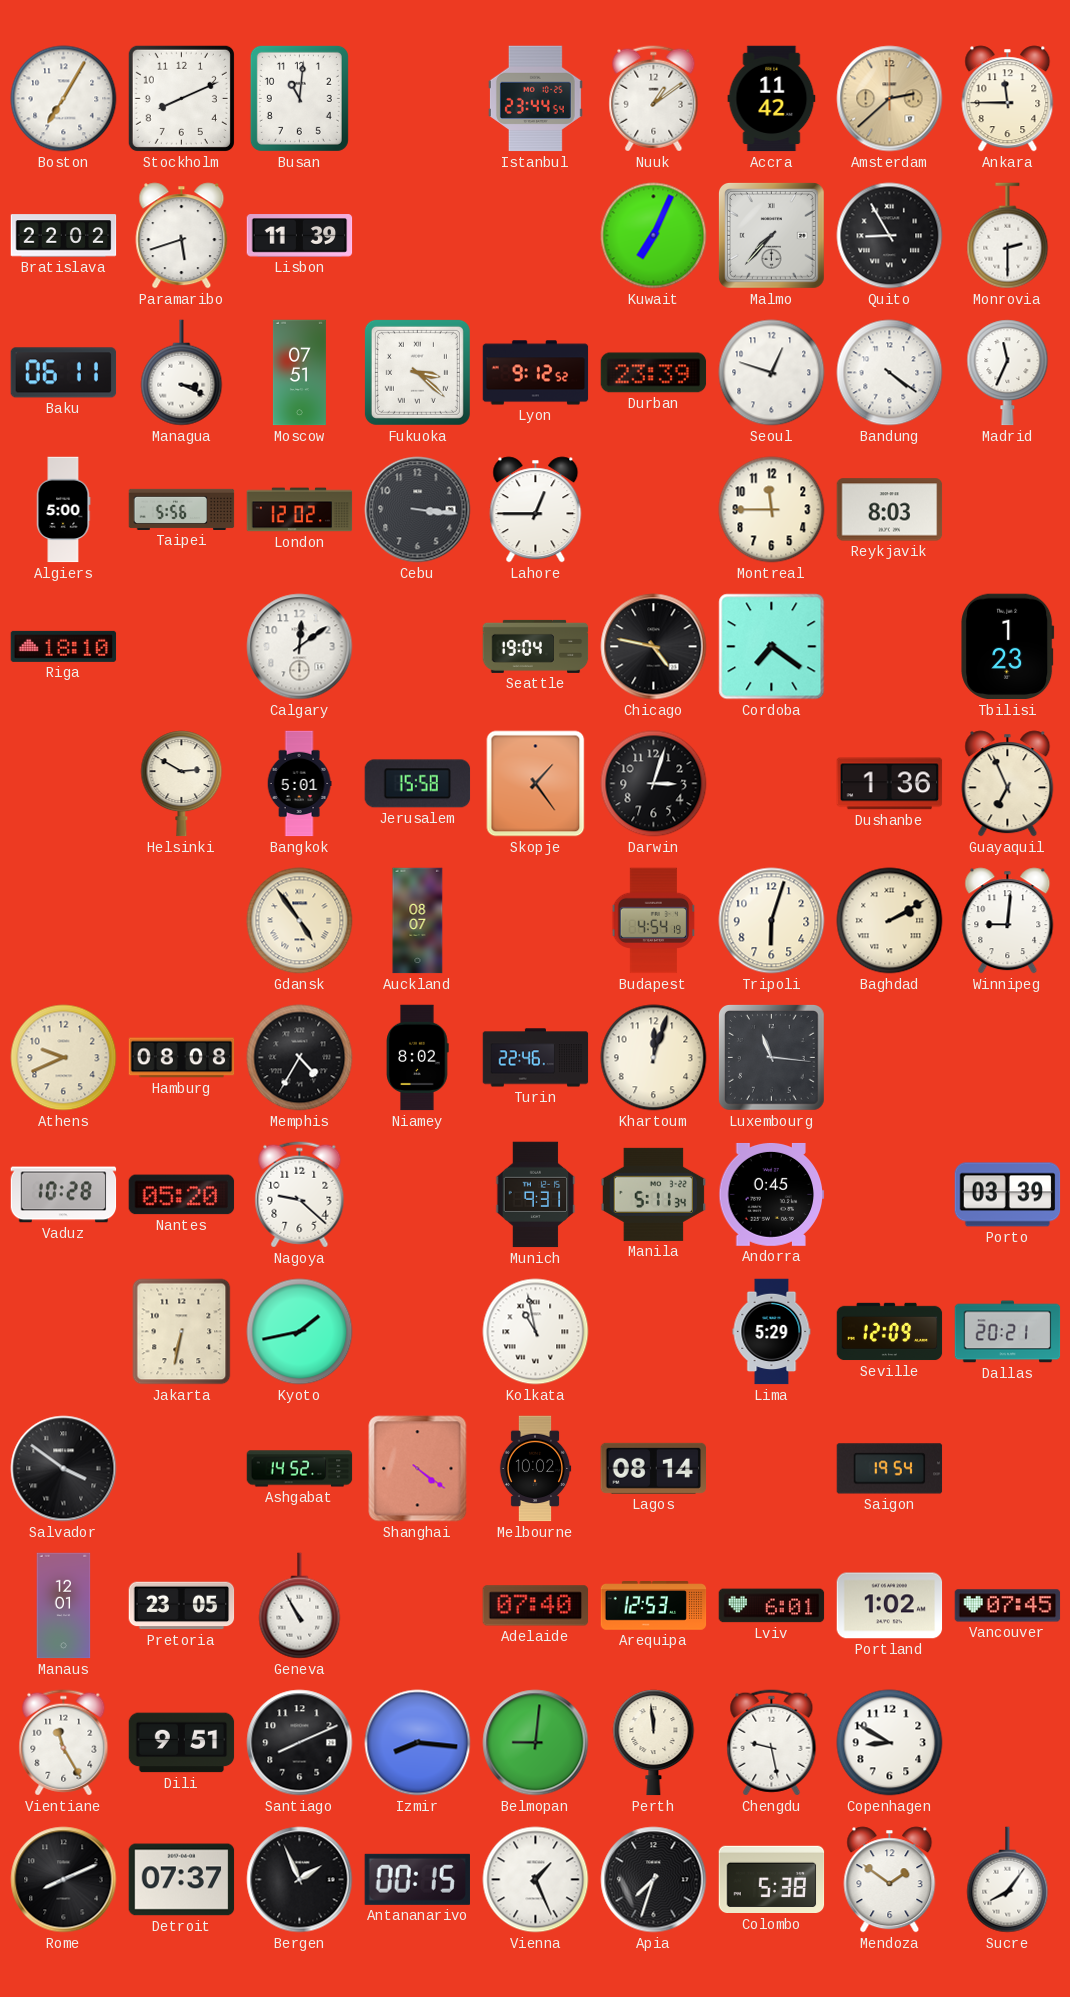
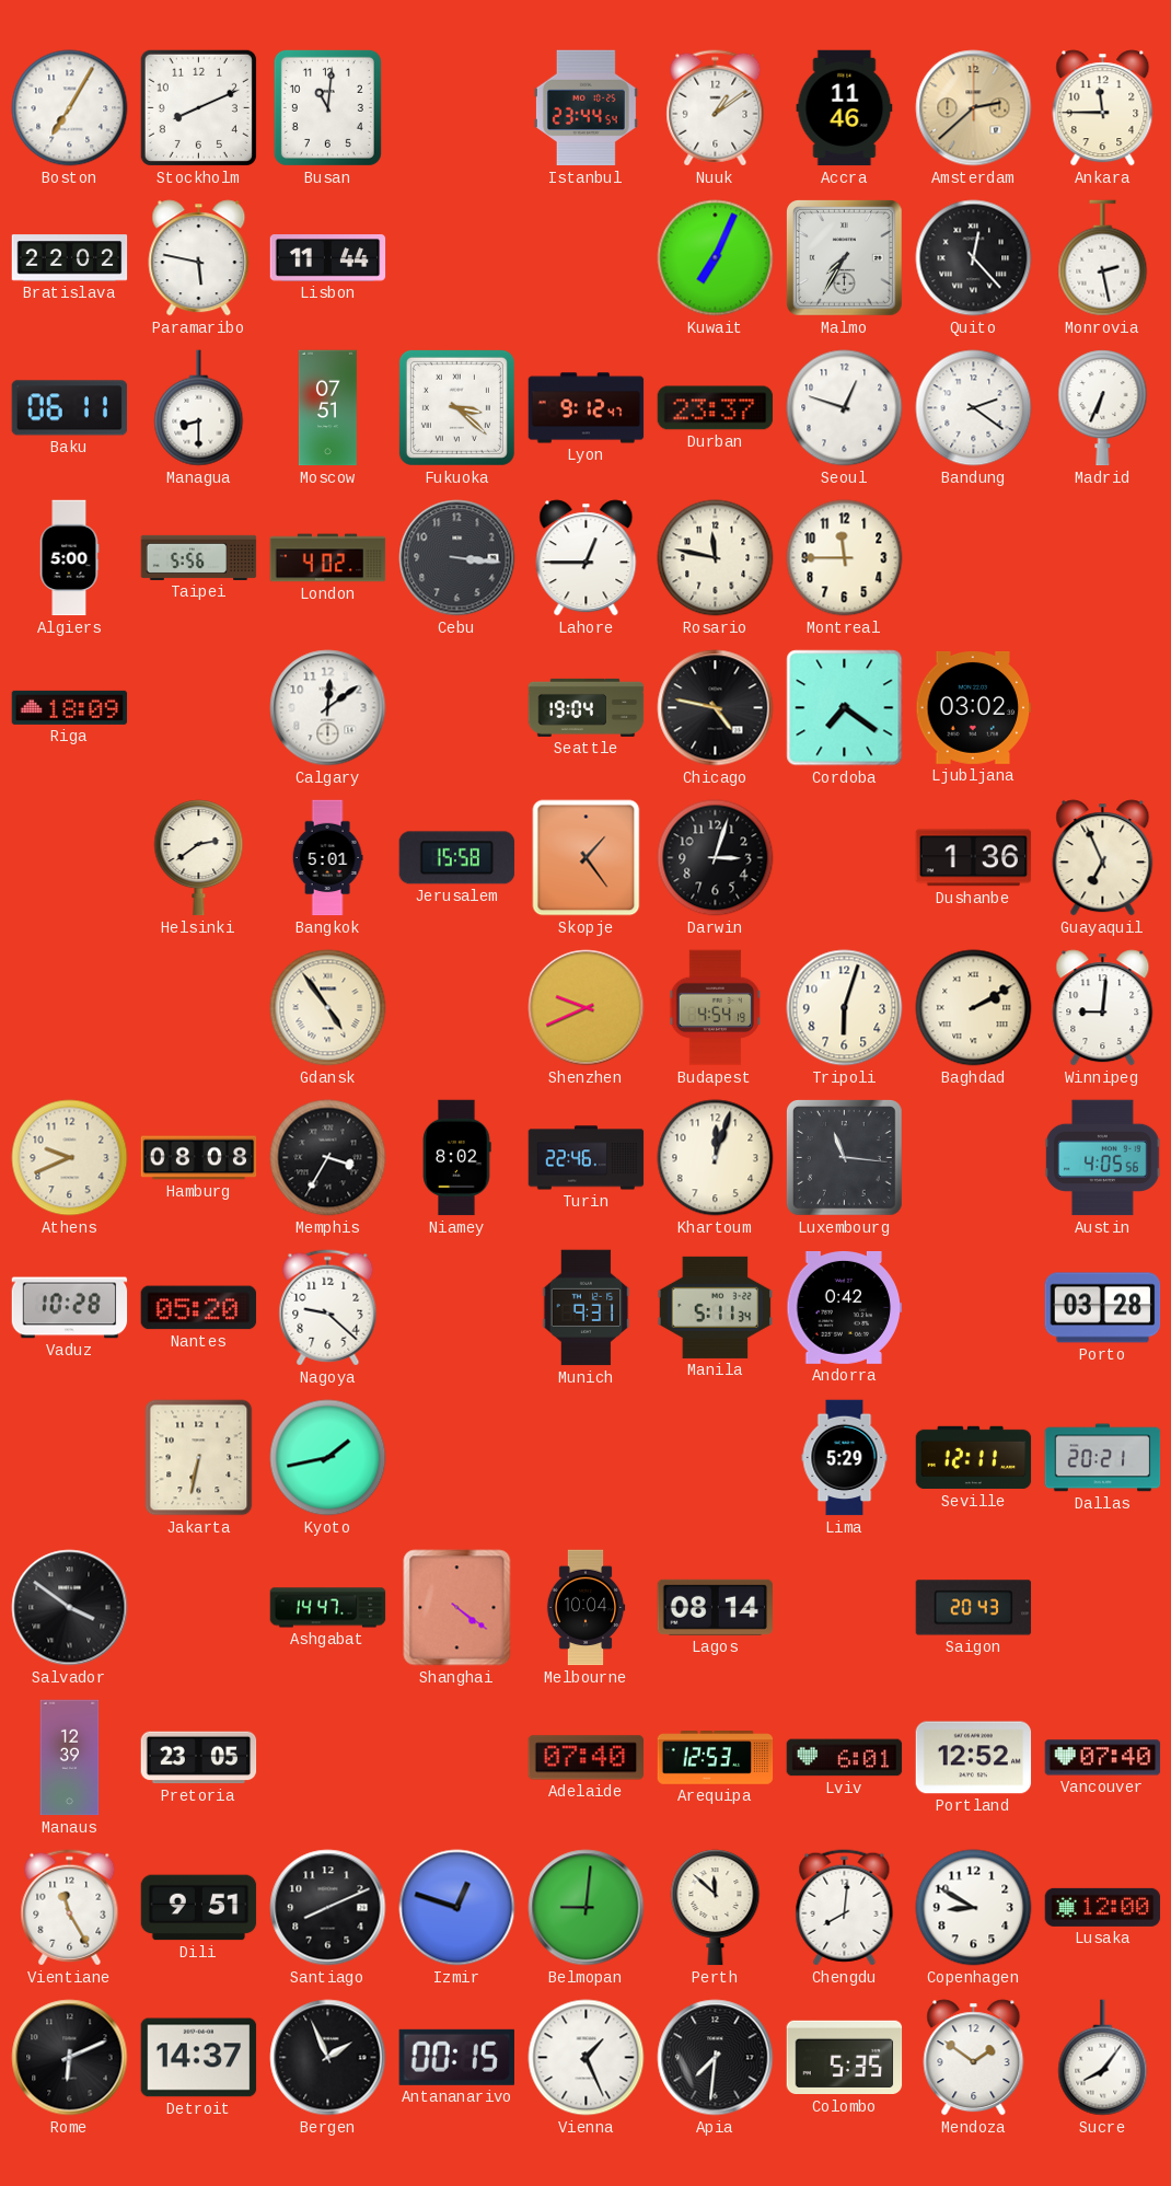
Accra: 11:42 -> 11:46 (845, 108)
Paramaribo: 5:42 -> 5:47 (199, 258)
Lisbon: 11:39 -> 11:44 (328, 258)
Malmo: 7:37 -> 7:35 (845, 258)
Quito: 8:55 -> 12:23 (974, 258)
Monrovia: 2:30 -> 2:28 (1103, 258)
Managua: 3:19 -> 8:30 (199, 408)
Lyon: 9:12:52 -> 9:12:47 (587, 408)
Durban: 23:39 -> 23:37 (716, 408)
Bandung: 4:21 -> 2:21 (974, 408)
Madrid: 11:34 -> 6:34 (1103, 408)
London: 12:02 -> 4:02 (328, 558)
Rosario: none -> 11:47 (716, 558)
Reykjavik: 8:03 -> none (890, 510)
Riga: 18:10 -> 18:09 (70, 707)
Ljubljana: none -> 03:02 (974, 707)
Tbilisi: 1:23 -> none (1008, 647)
Helsinki: 2:50 -> 2:39 (199, 858)
Auckland: 08:07 -> none (418, 921)
Shenzhen: none -> 9:41 (587, 1008)
Memphis: 4:35 -> 3:35 (328, 1158)
Austin: none -> 4:05 (1103, 1158)
Andorra: 0:45 -> 0:42 (845, 1307)
Porto: 03:39 -> 03:28 (1103, 1308)
Kolkata: 10:58 -> none (536, 1332)
Seville: 12:09 -> 12:11 (974, 1458)
Ashgabat: 14:52 -> 14:47 (328, 1608)
Melbourne: 10:02 -> 10:04 (585, 1608)
Saigon: 19:54 -> 20:43 (974, 1608)
Manaus: 12:01 -> 12:39 (70, 1758)
Geneva: 10:55 -> none (300, 1606)
Portland: 1:02 -> 12:52 (974, 1758)
Vancouver: 07:45 -> 07:40 (1103, 1758)
Izmir: 8:16 -> 12:48 (457, 1908)
Perth: 11:59 -> 11:52 (716, 1908)
Chengdu: 9:28 -> 8:01 (845, 1908)
Lusaka: none -> 12:00 (1103, 1907)
Rome: 8:11 -> 6:11 (70, 2058)
Detroit: 07:37 -> 14:37 (199, 2058)
Apia: 7:33 -> 7:31 (716, 2058)
Colombo: 5:38 -> 5:35 (845, 2058)
